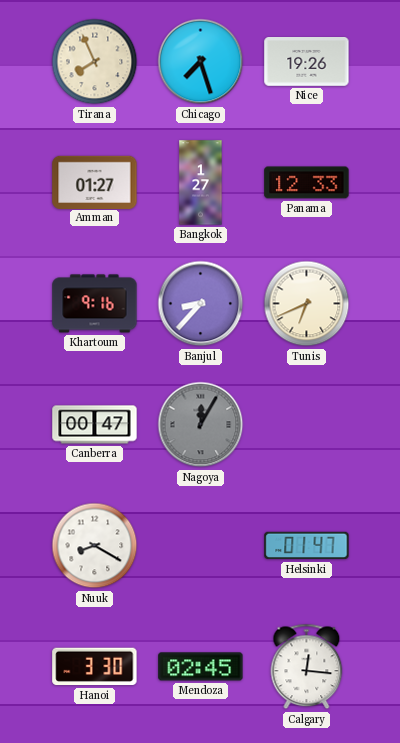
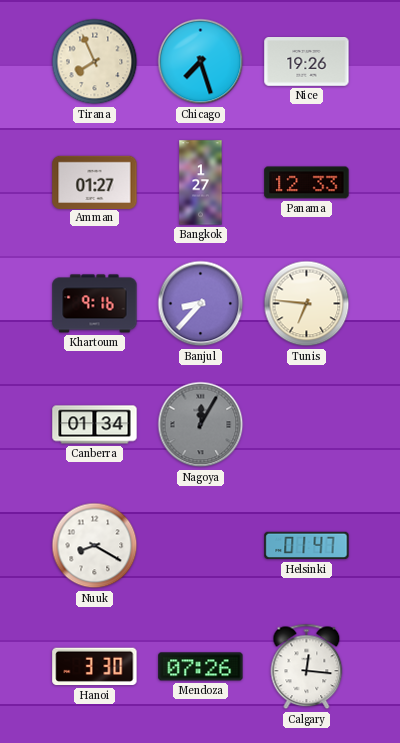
Tunis: 6:41 -> 6:46 (307, 304)
Canberra: 00:47 -> 01:34 (95, 425)
Mendoza: 02:45 -> 07:26 (201, 667)
